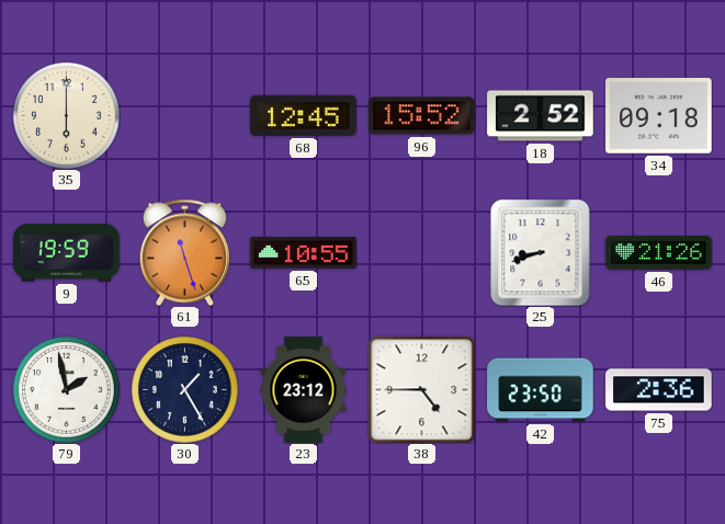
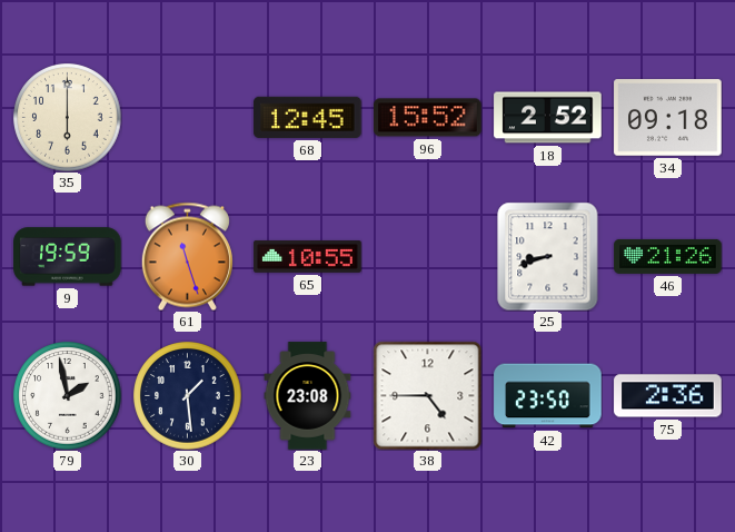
30: 1:25 -> 1:29 (188, 396)
23: 23:12 -> 23:08 (308, 396)
